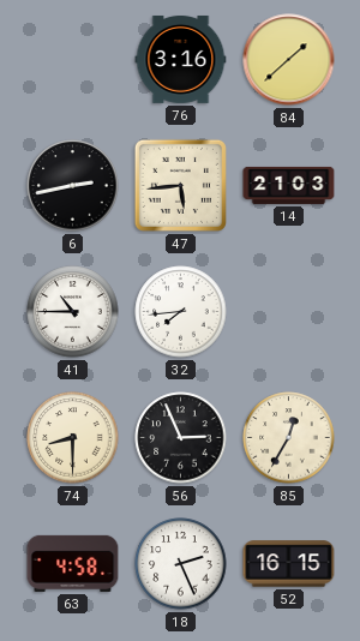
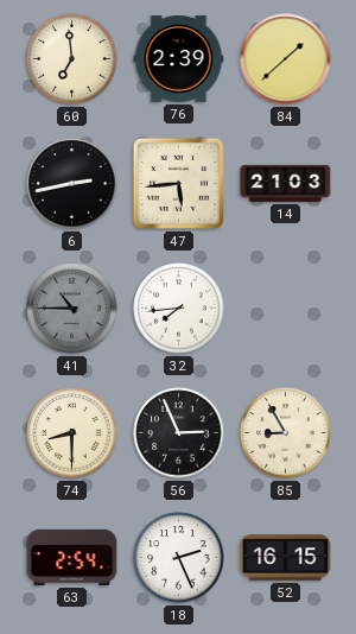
60: none -> 6:59 (72, 59)
76: 3:16 -> 2:39 (179, 58)
41 dial: white -> grey (72, 309)
85: 12:35 -> 8:55 (286, 433)
63: 4:58 -> 2:54 (72, 557)
